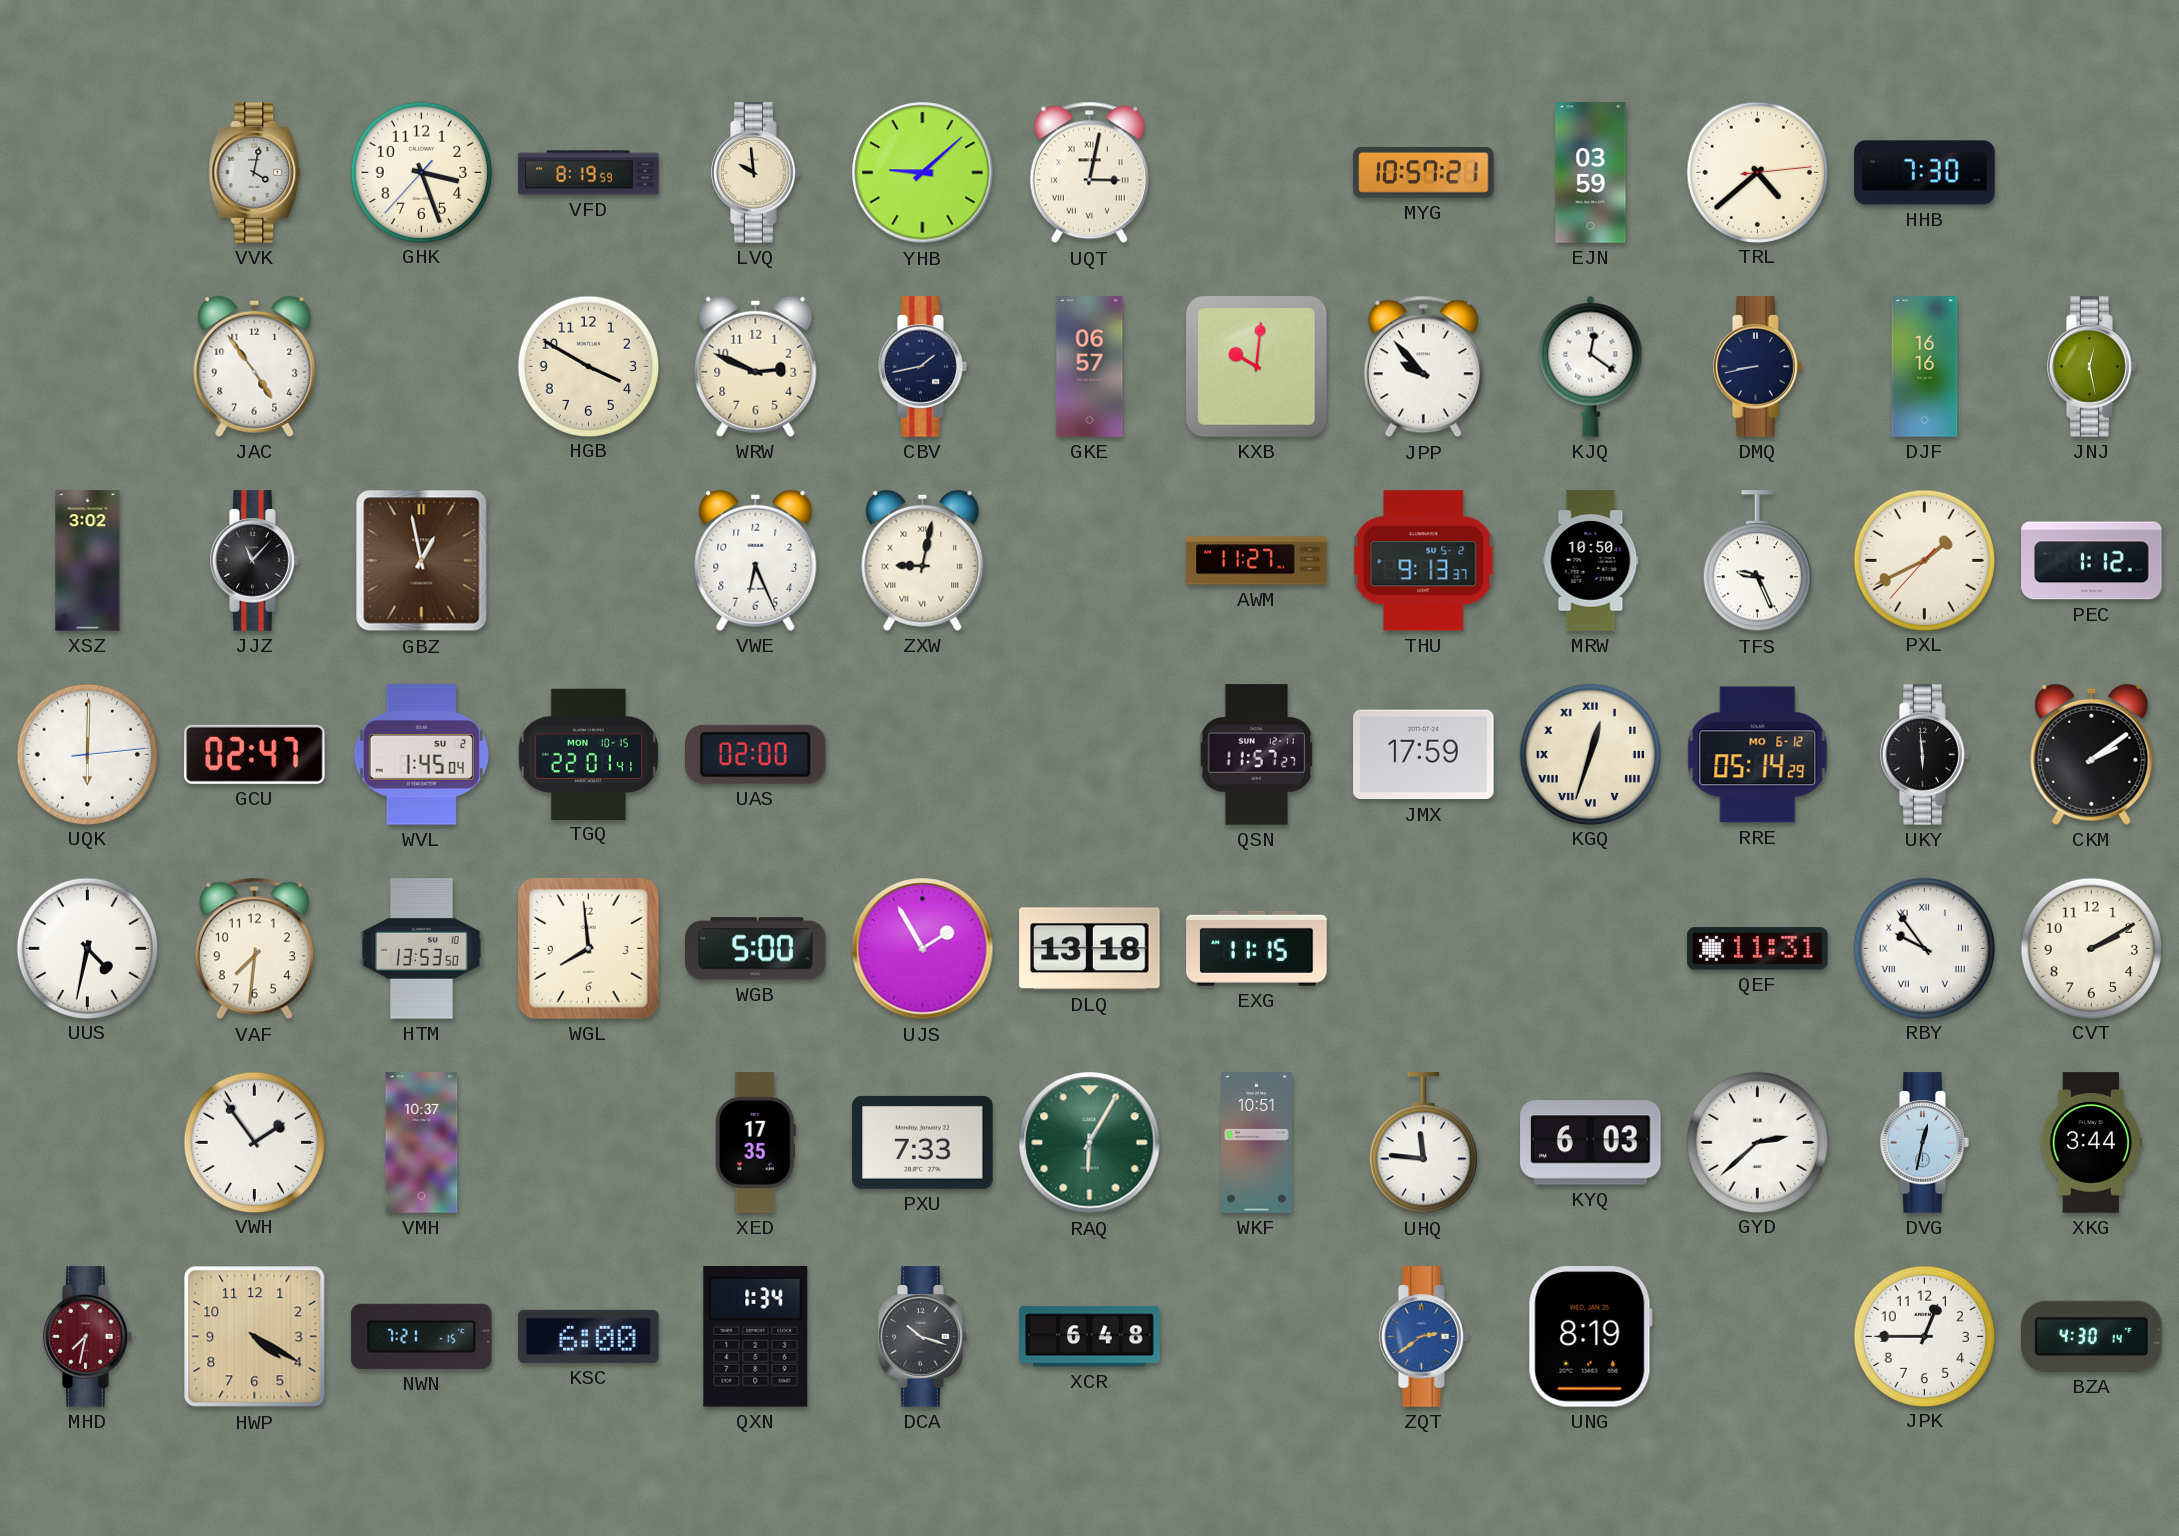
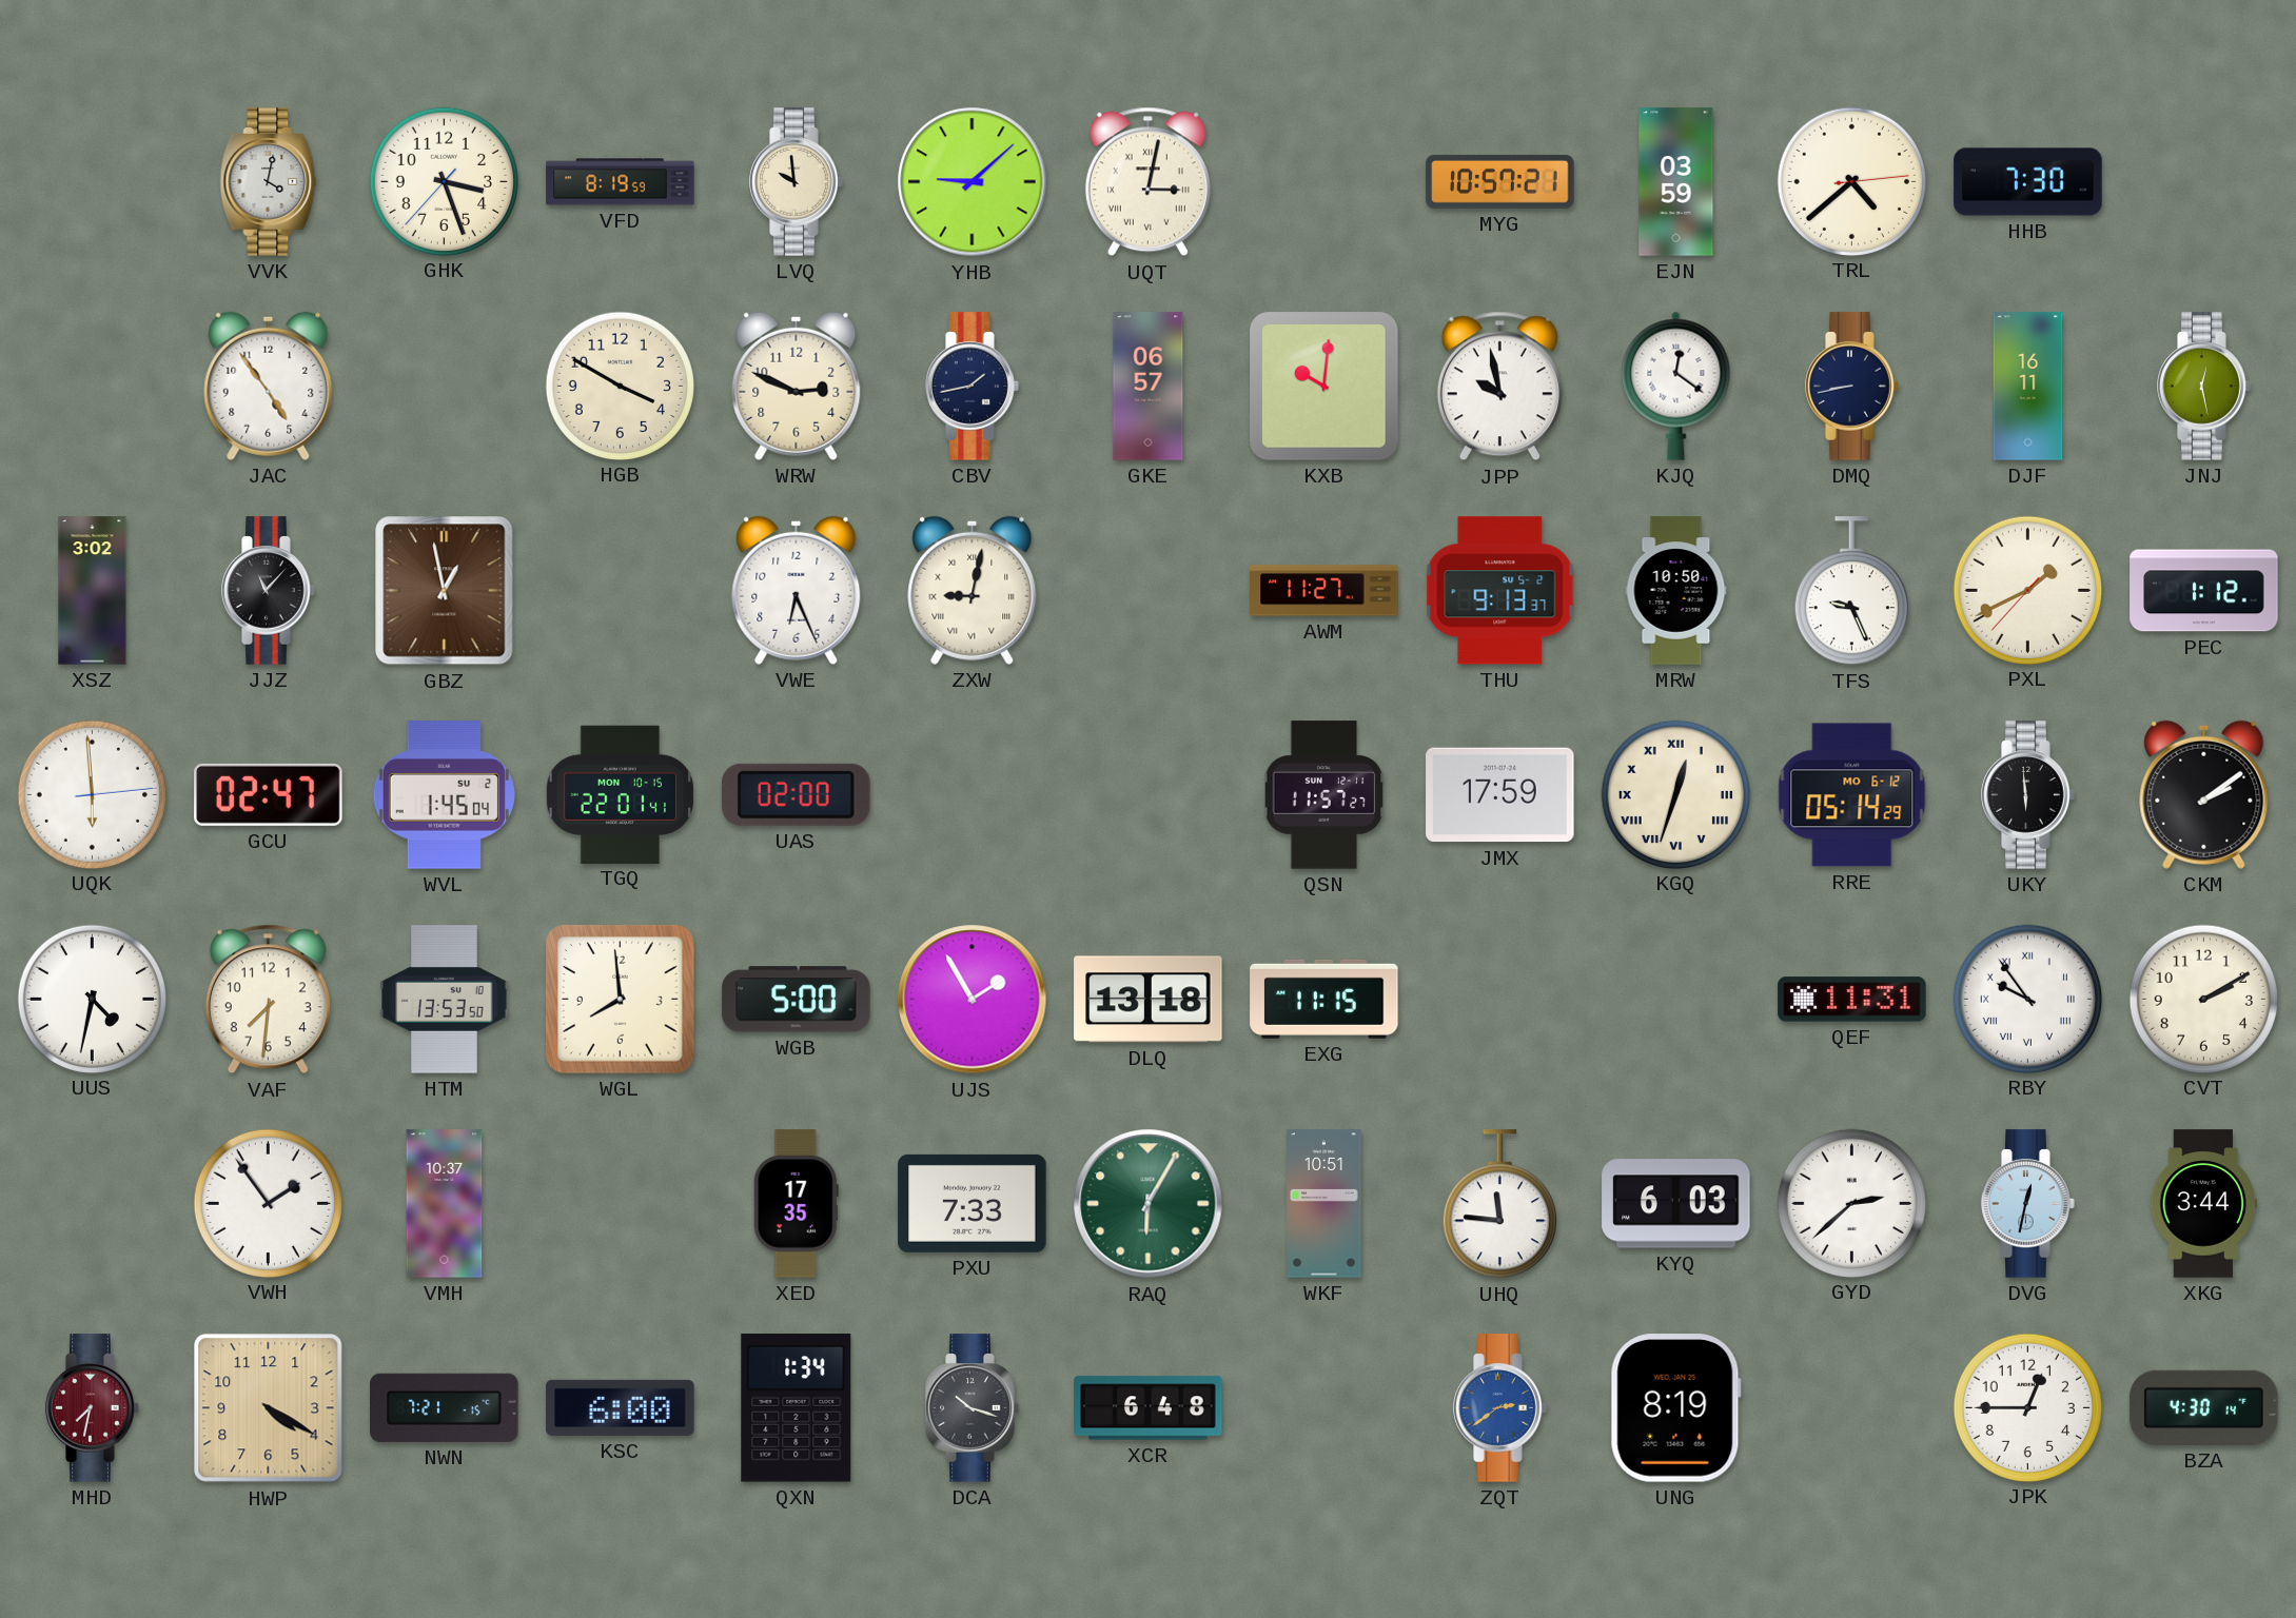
JPP: 9:53 -> 9:58 (1499, 387)
DJF: 16:16 -> 16:11 (2028, 387)
UQK: 6:00 -> 5:59 (92, 794)
